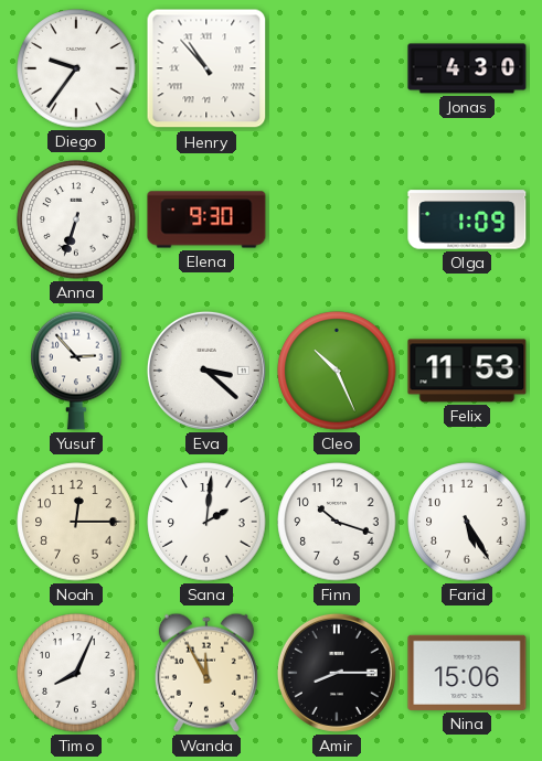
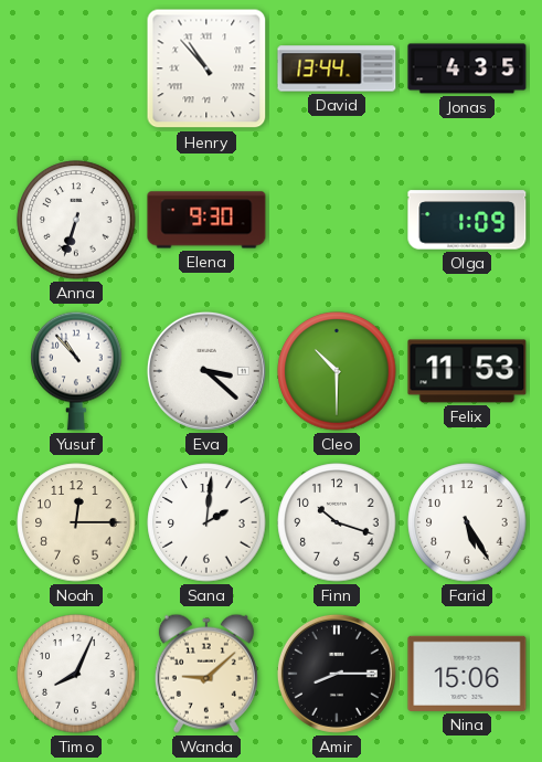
Diego: 9:36 -> none (76, 68)
David: none -> 13:44 (337, 68)
Jonas: 4:30 -> 4:35 (467, 68)
Yusuf: 2:53 -> 10:53 (76, 371)
Cleo: 10:26 -> 10:30 (337, 371)
Wanda: 11:55 -> 9:08 (206, 674)
